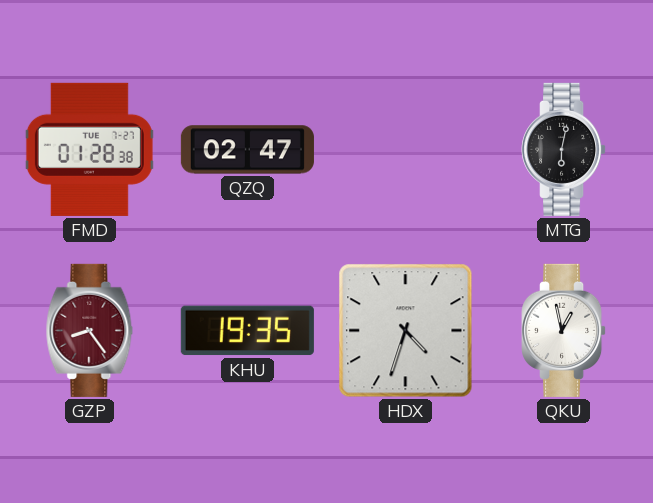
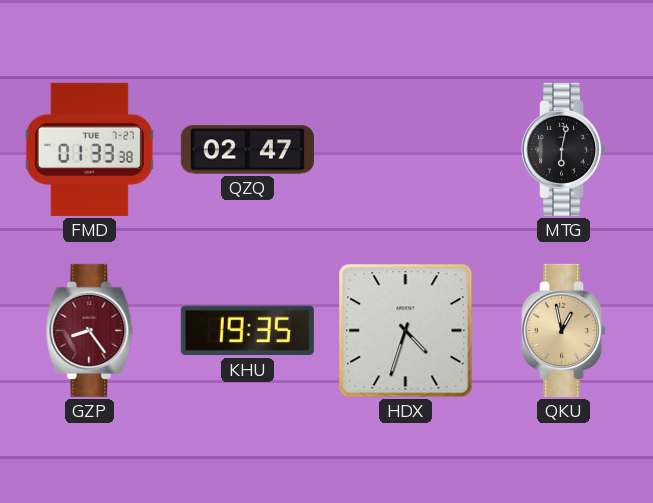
FMD: 01:28 -> 01:33 (89, 149)
QKU dial: white -> champagne (564, 330)
